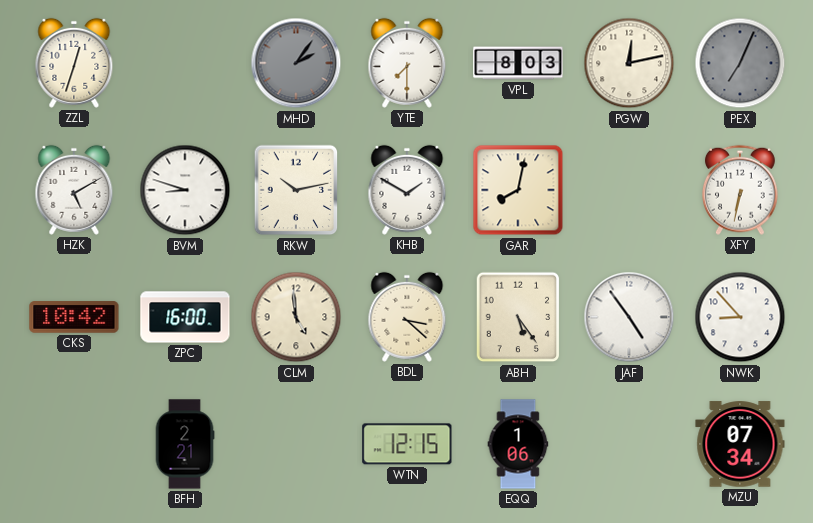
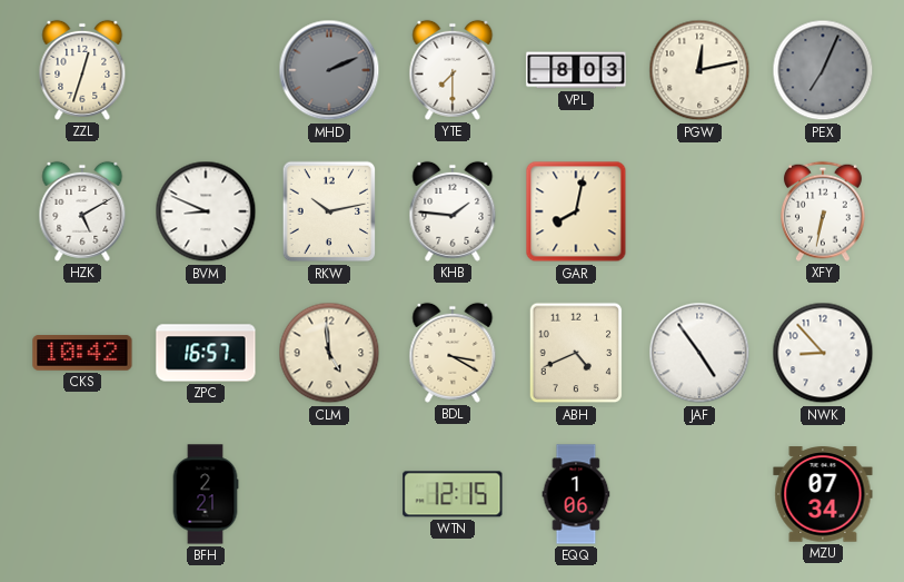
MHD: 2:06 -> 2:11 (329, 70)
BVM: 8:48 -> 8:49 (206, 211)
KHB: 1:50 -> 1:46 (453, 211)
ZPC: 16:00 -> 16:57 (206, 353)
BDL: 3:22 -> 3:20 (453, 353)
ABH: 5:24 -> 4:41 (576, 353)
